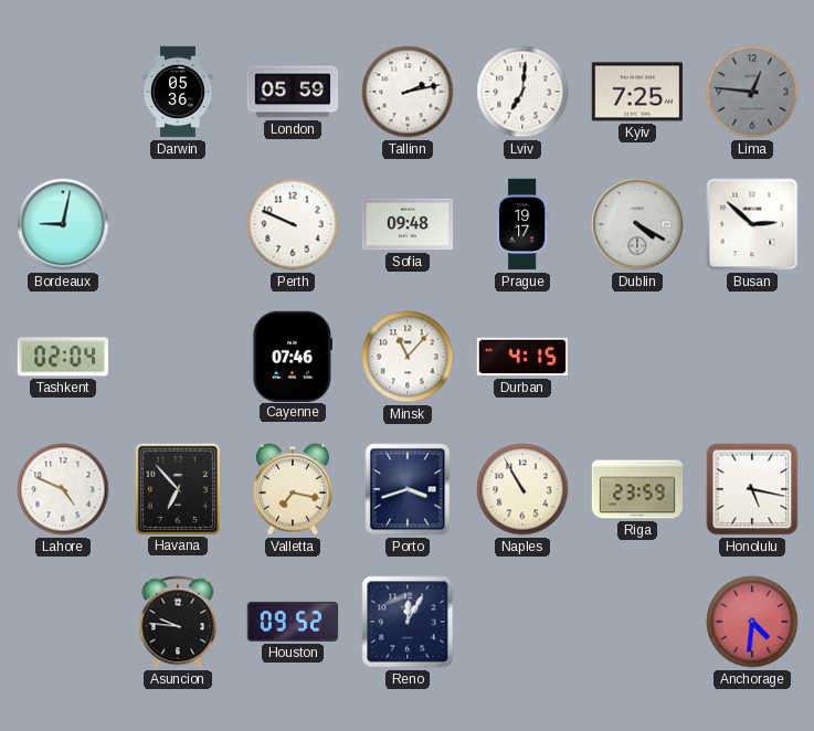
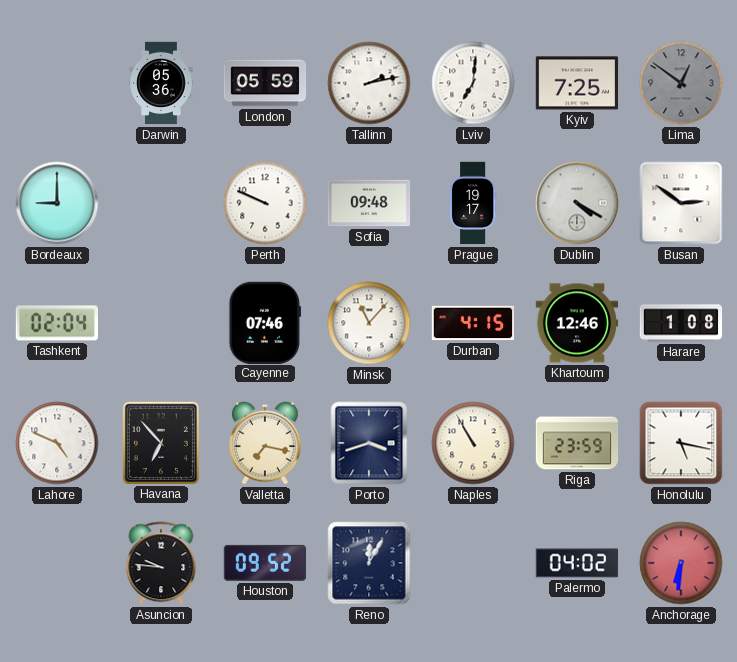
Lima: 12:46 -> 12:51 (681, 83)
Bordeaux: 9:02 -> 9:00 (57, 203)
Busan: 2:52 -> 2:51 (681, 203)
Khartoum: none -> 12:46 (577, 323)
Harare: none -> 1:08 (681, 323)
Palermo: none -> 04:02 (576, 563)
Anchorage: 4:31 -> 6:31 (681, 563)
